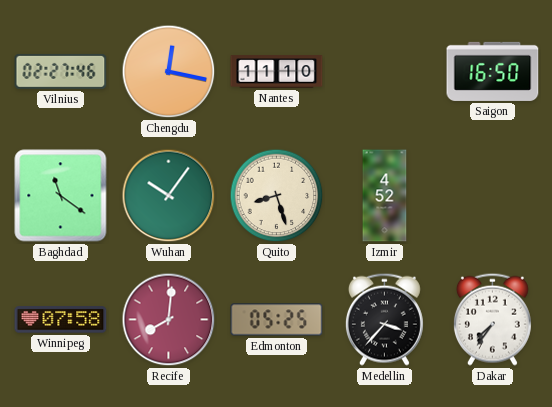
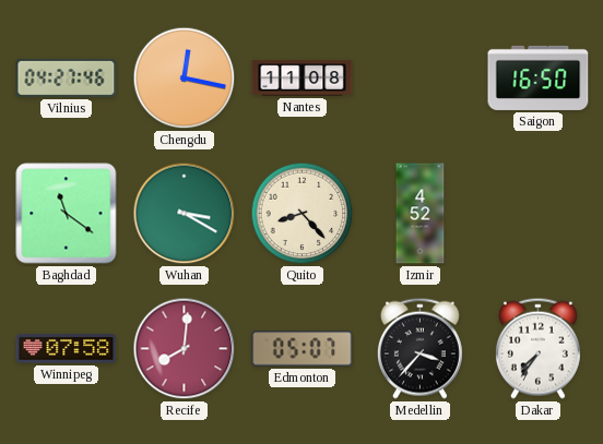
Vilnius: 02:27 -> 04:27 (67, 77)
Nantes: 11:10 -> 11:08 (303, 79)
Wuhan: 10:06 -> 3:20 (185, 214)
Quito: 8:27 -> 8:23 (303, 214)
Edmonton: 05:25 -> 05:07 (303, 349)
